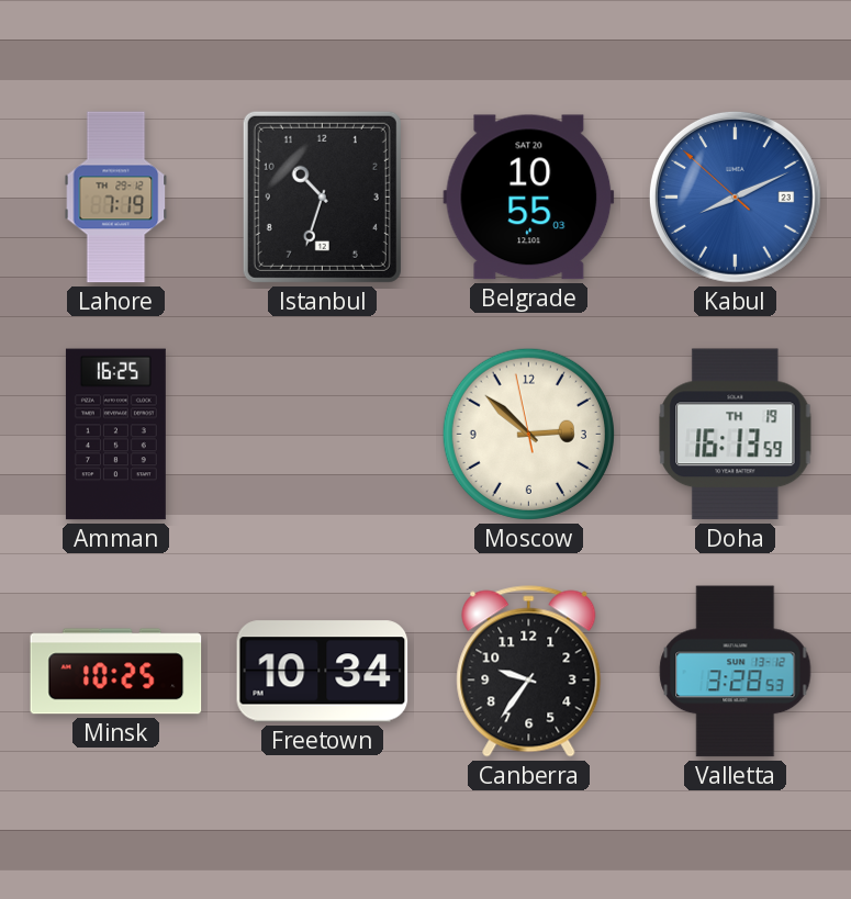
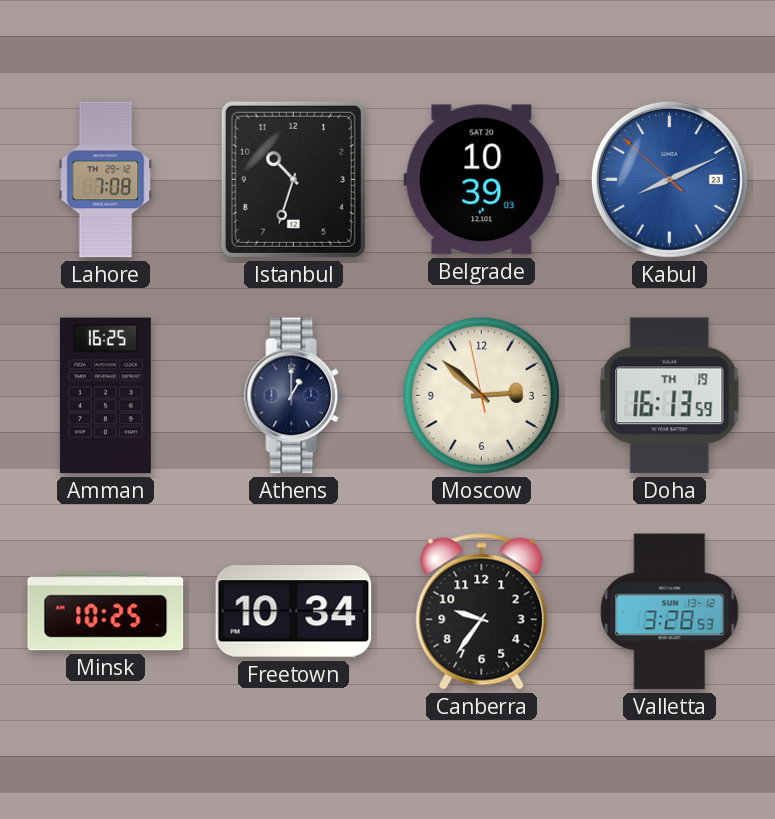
Lahore: 7:19 -> 7:08 (106, 180)
Belgrade: 10:55 -> 10:39 (482, 180)
Athens: none -> 1:00 (294, 396)
